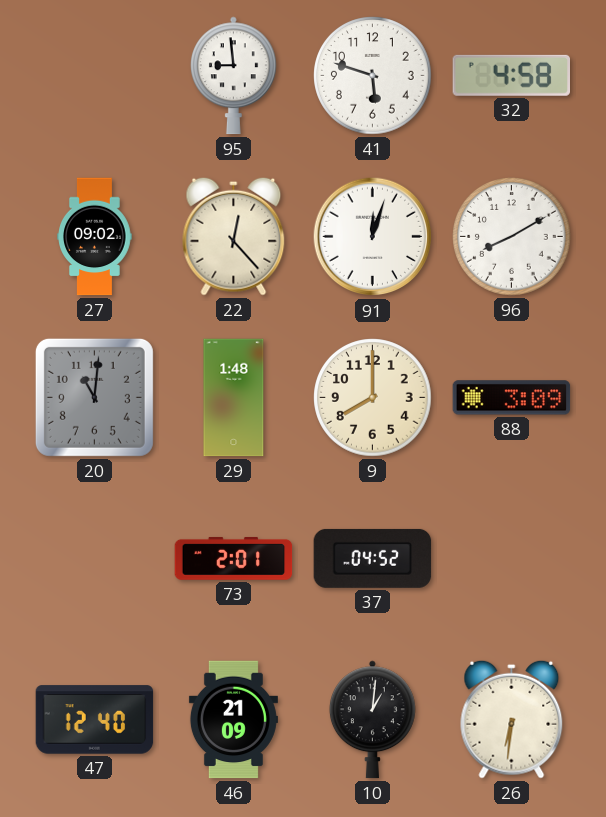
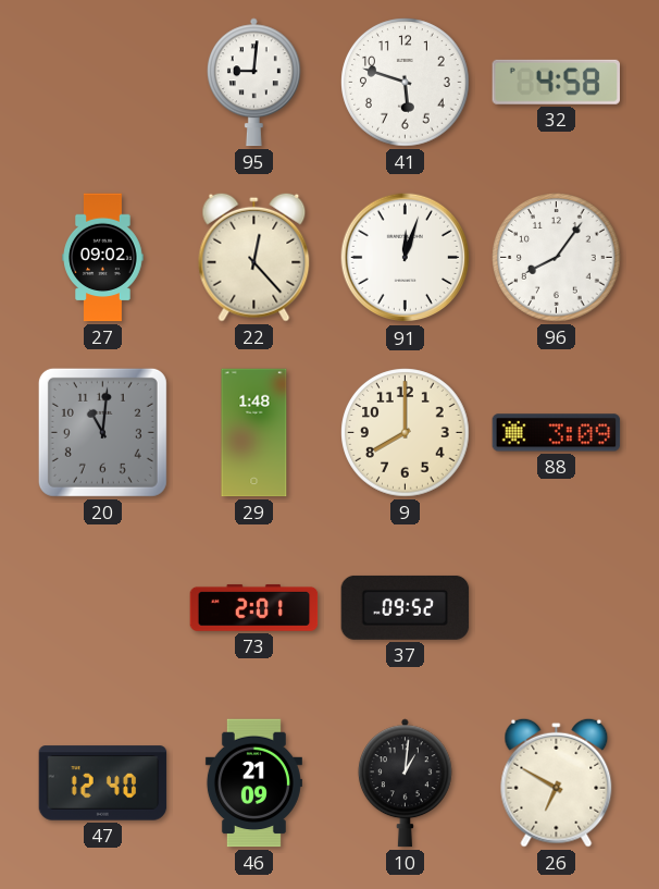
95: 8:59 -> 9:01 (253, 83)
96: 8:10 -> 8:06 (557, 258)
37: 04:52 -> 09:52 (406, 607)
26: 6:31 -> 6:50 (557, 782)
